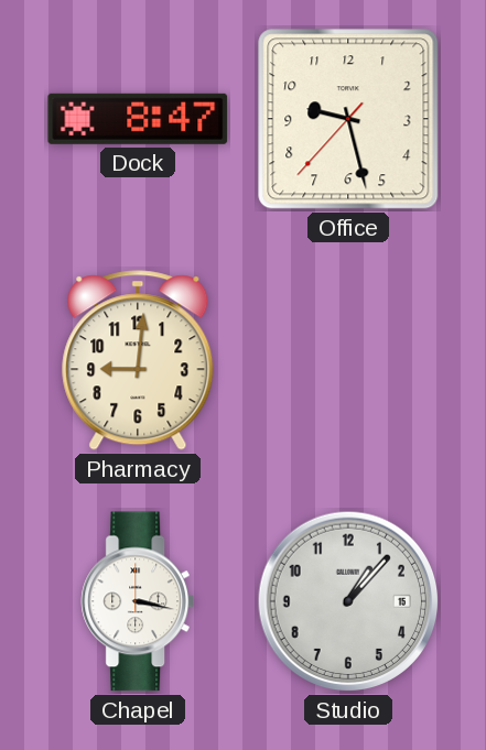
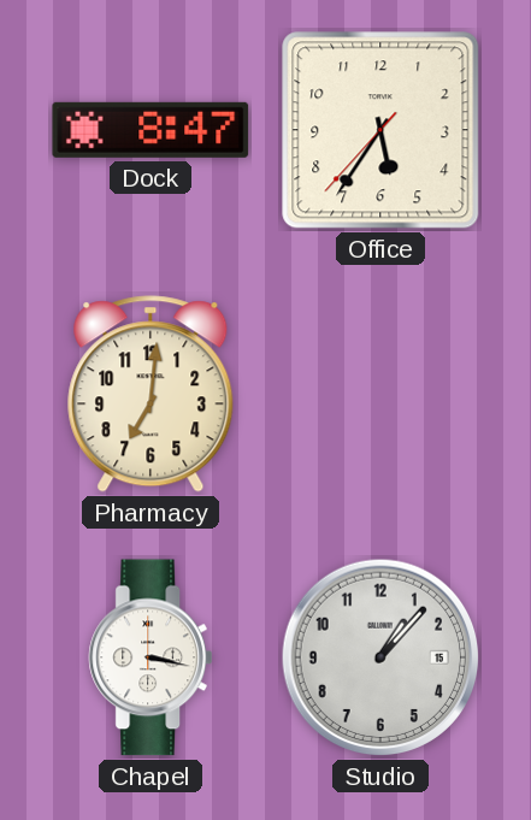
Office: 9:27 -> 5:35 (380, 130)
Pharmacy: 9:01 -> 7:01 (151, 394)
